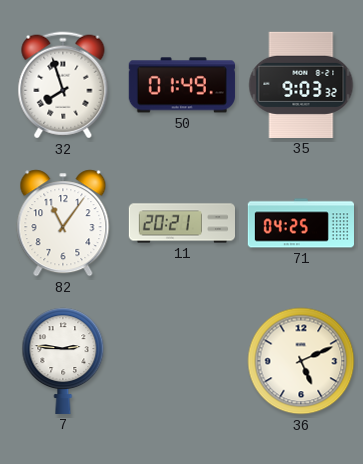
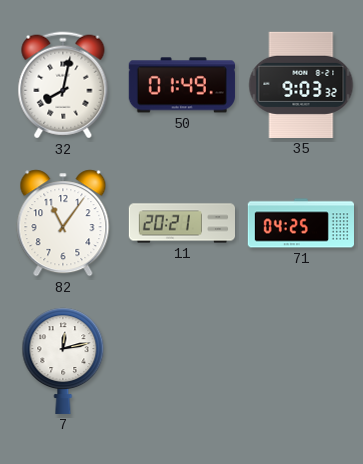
32: 7:57 -> 8:02 (63, 85)
7: 2:46 -> 12:13 (63, 361)
36: 5:11 -> none (301, 361)
